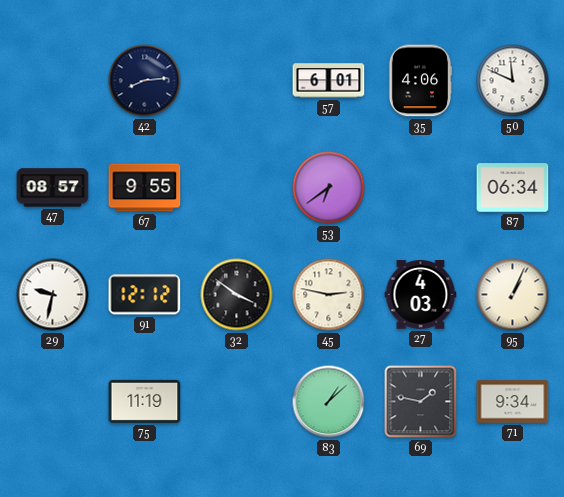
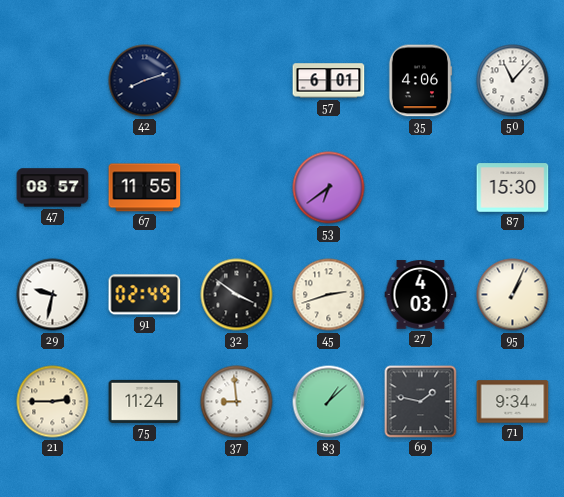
42: 8:14 -> 8:12 (145, 81)
50: 11:49 -> 11:07 (513, 81)
67: 9:55 -> 11:55 (145, 188)
87: 06:34 -> 15:30 (513, 188)
91: 12:12 -> 02:49 (145, 295)
45: 2:47 -> 2:42 (329, 295)
21: none -> 2:45 (53, 402)
75: 11:19 -> 11:24 (145, 401)
37: none -> 8:59 (237, 402)
